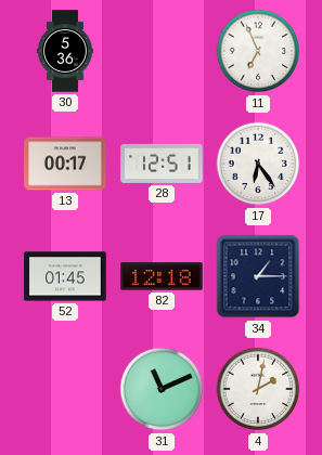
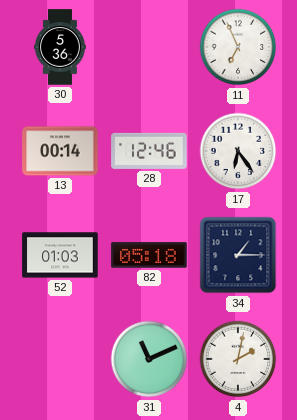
13: 00:17 -> 00:14 (60, 151)
28: 12:51 -> 12:46 (149, 151)
52: 01:45 -> 01:03 (60, 255)
82: 12:18 -> 05:18 (149, 255)
